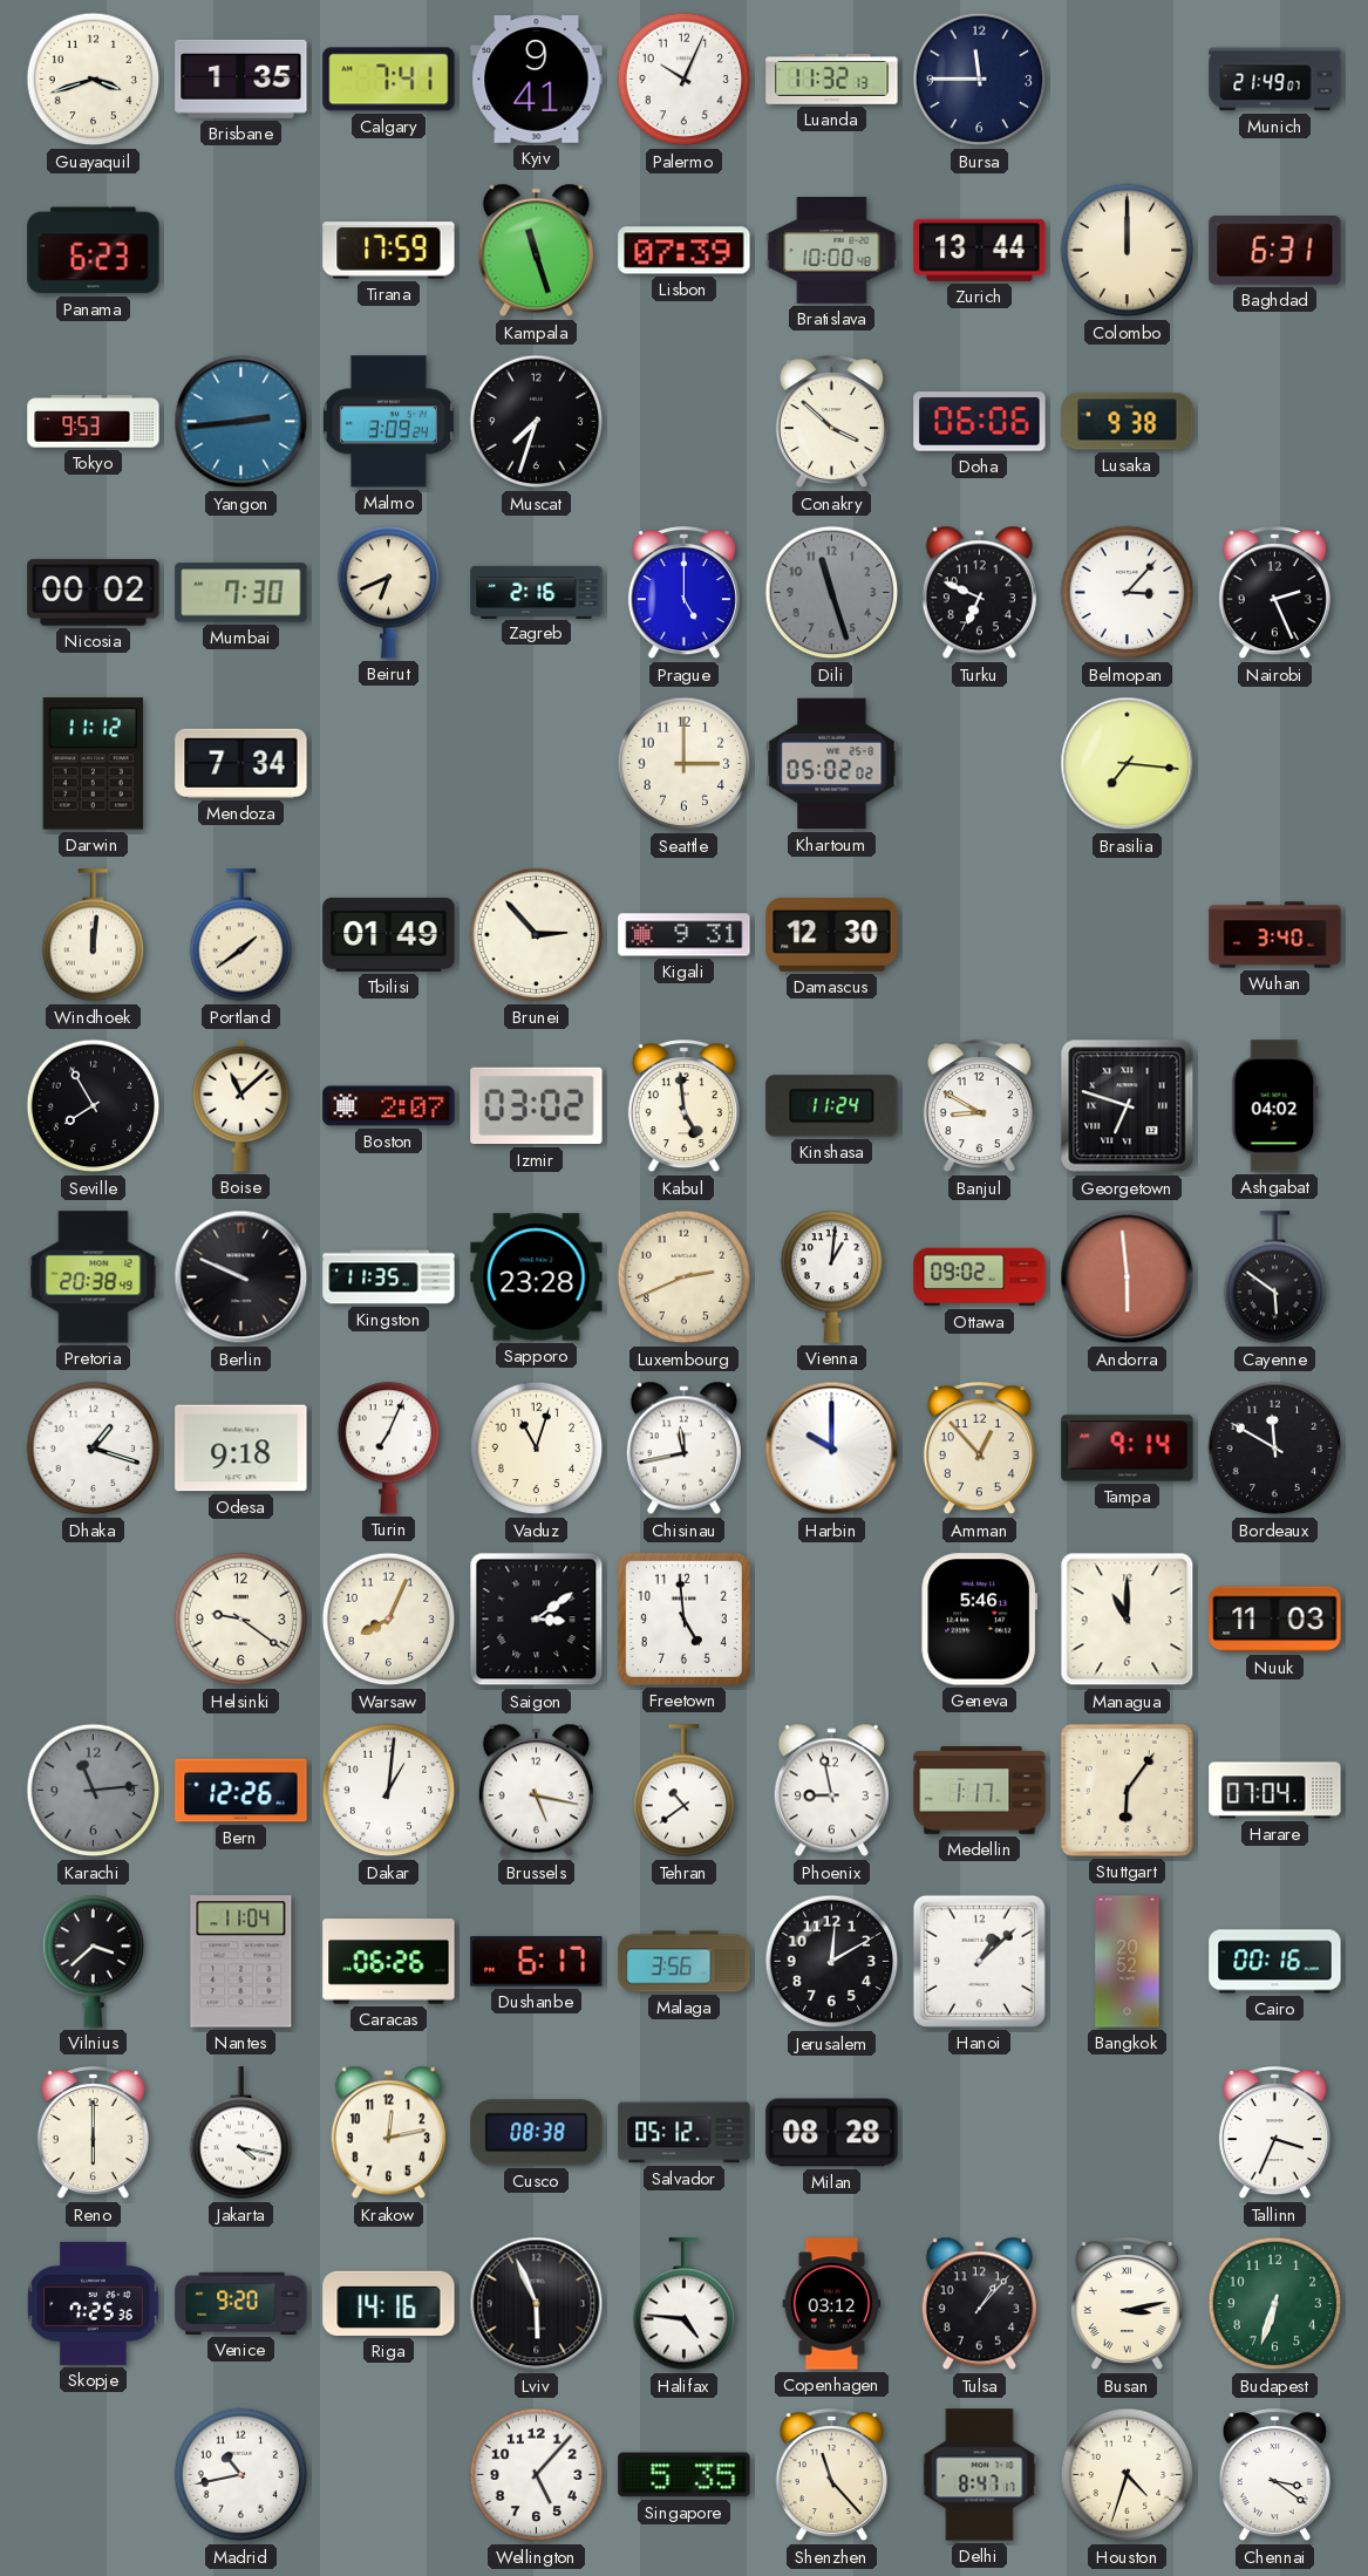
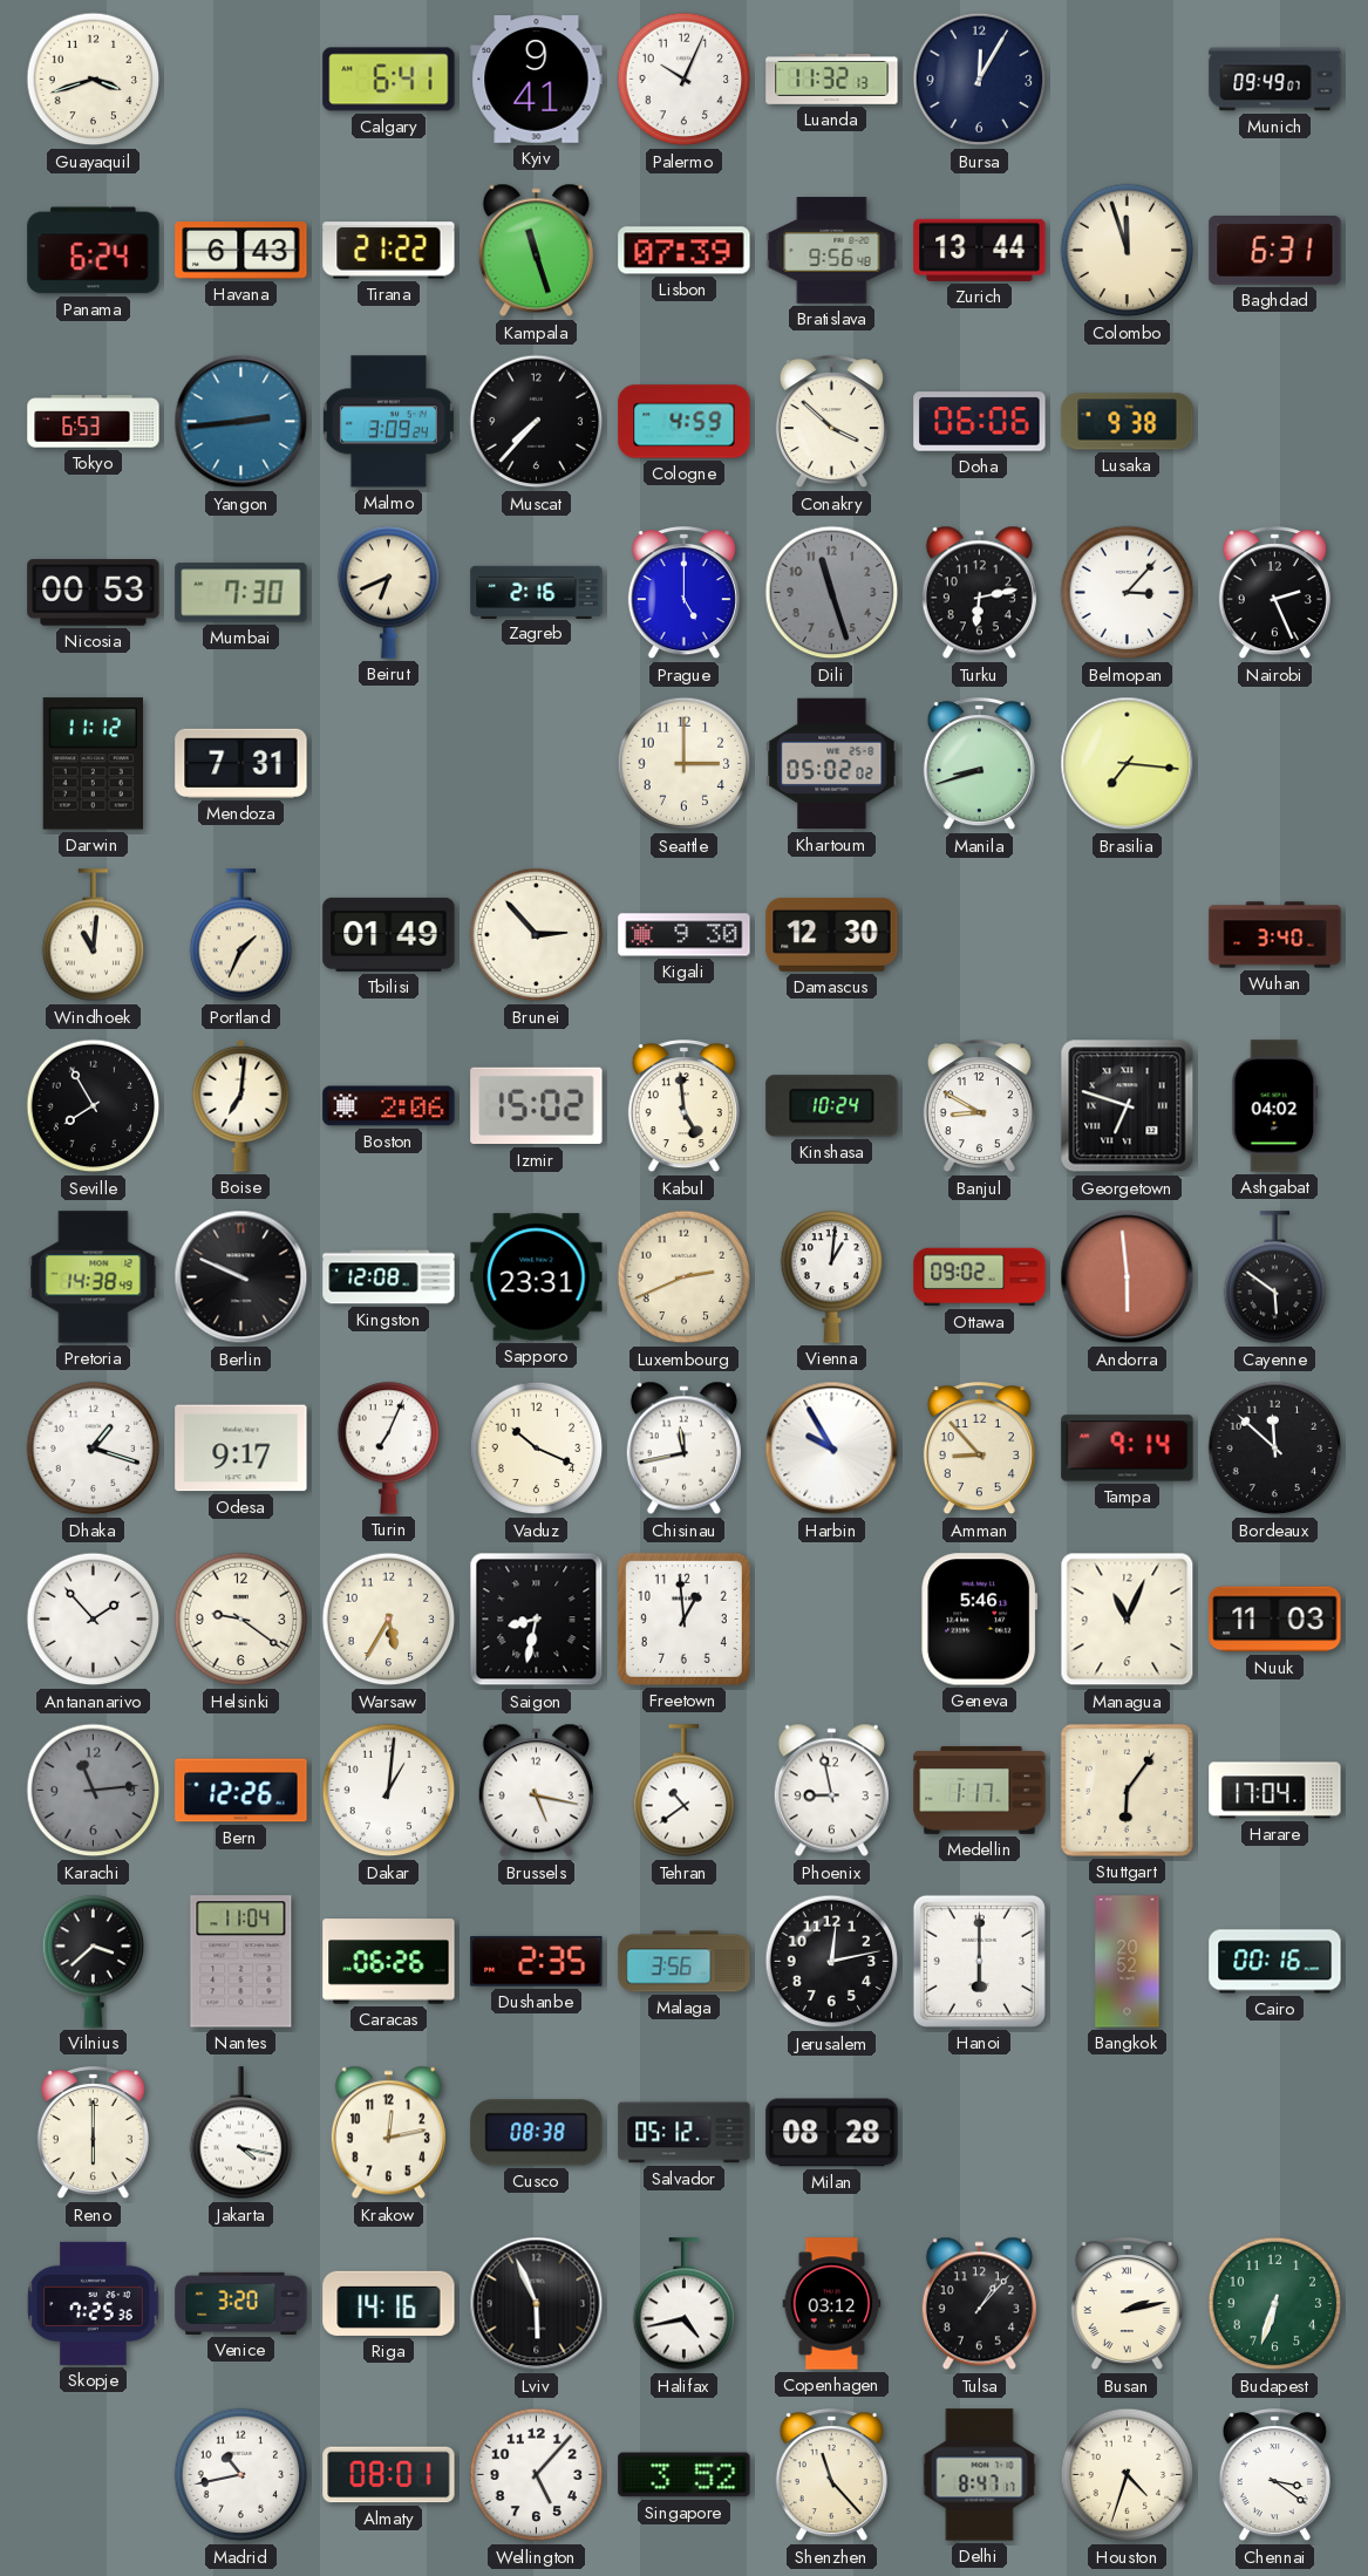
Brisbane: 1:35 -> none (241, 79)
Calgary: 7:41 -> 6:41 (389, 80)
Bursa: 11:45 -> 12:05 (980, 80)
Munich: 21:49 -> 09:49 (1275, 80)
Panama: 6:23 -> 6:24 (94, 251)
Havana: none -> 6:43 (241, 251)
Tirana: 17:59 -> 21:22 (389, 251)
Bratislava: 10:00 -> 9:56 (832, 251)
Colombo: 12:00 -> 11:57 (1128, 251)
Tokyo: 9:53 -> 6:53 (94, 422)
Muscat: 7:33 -> 7:37 (537, 422)
Cologne: none -> 4:59 (685, 422)
Nicosia: 00:02 -> 00:53 (94, 593)
Turku: 6:49 -> 6:13 (979, 593)
Mendoza: 7:34 -> 7:31 (241, 763)
Manila: none -> 8:42 (979, 765)
Windhoek: 12:01 -> 11:01 (94, 935)
Portland: 1:39 -> 1:34 (241, 935)
Kigali: 9:31 -> 9:30 (685, 935)
Boise: 11:08 -> 7:01 (241, 1105)
Boston: 2:07 -> 2:06 (389, 1106)
Izmir: 03:02 -> 15:02 (537, 1106)
Kinshasa: 11:24 -> 10:24 (832, 1106)
Pretoria: 20:38 -> 14:38 (94, 1277)
Kingston: 11:35 -> 12:08 (389, 1277)
Sapporo: 23:28 -> 23:31 (537, 1277)
Odesa: 9:18 -> 9:17 (241, 1449)
Vaduz: 11:03 -> 10:19 (537, 1449)
Harbin: 10:00 -> 9:55 (832, 1449)
Amman: 12:53 -> 8:53 (979, 1450)
Bordeaux: 11:50 -> 11:52 (1275, 1449)
Antananarivo: none -> 1:53 (94, 1620)
Warsaw: 8:04 -> 5:35 (389, 1620)
Saigon: 3:09 -> 8:32 (537, 1620)
Freetown: 4:59 -> 12:59 (683, 1618)
Managua: 11:00 -> 11:04 (1128, 1620)
Harare: 07:04 -> 17:04 (1275, 1791)
Dushanbe: 6:17 -> 2:35 (537, 1961)
Jerusalem: 12:10 -> 12:13 (832, 1962)
Hanoi: 1:08 -> 6:00 (979, 1961)
Tallinn: 3:34 -> none (1274, 2134)
Venice: 9:20 -> 3:20 (241, 2303)
Halifax: 4:46 -> 4:43 (685, 2304)
Busan: 3:13 -> 2:13 (1127, 2305)
Almaty: none -> 08:01 (389, 2475)
Singapore: 5:35 -> 3:52 (685, 2475)
